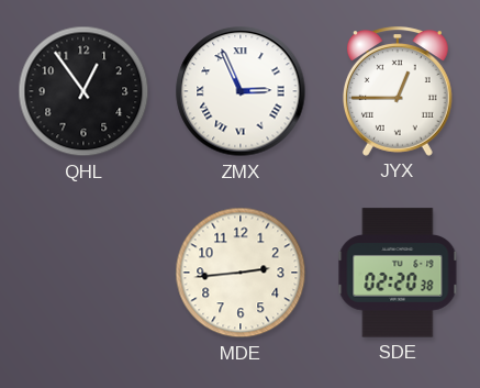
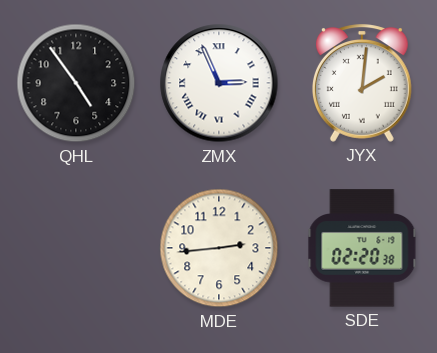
QHL: 12:54 -> 4:54 (76, 83)
JYX: 12:45 -> 2:01 (362, 83)
